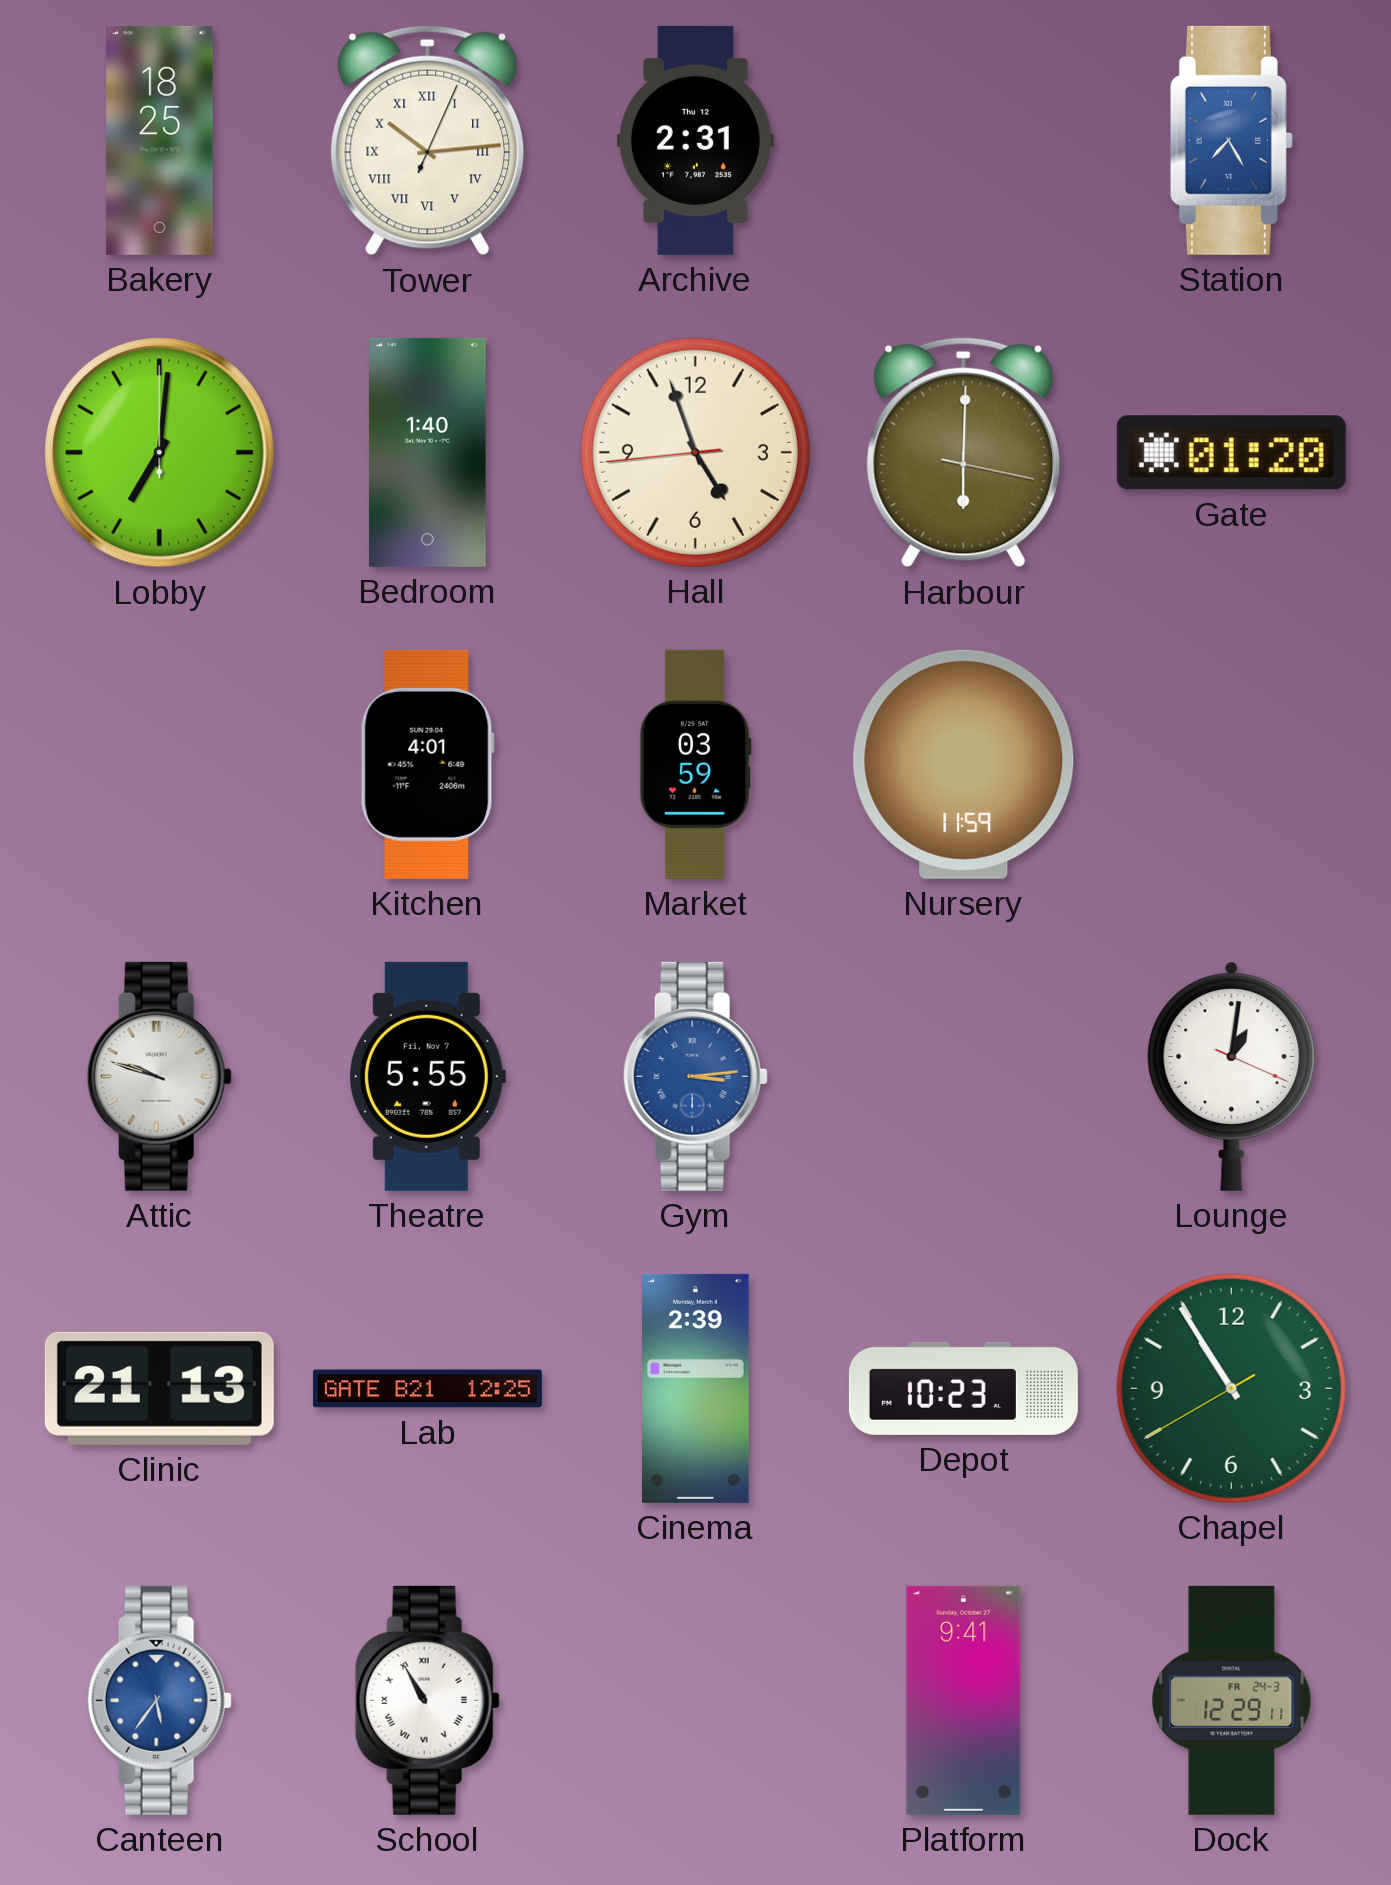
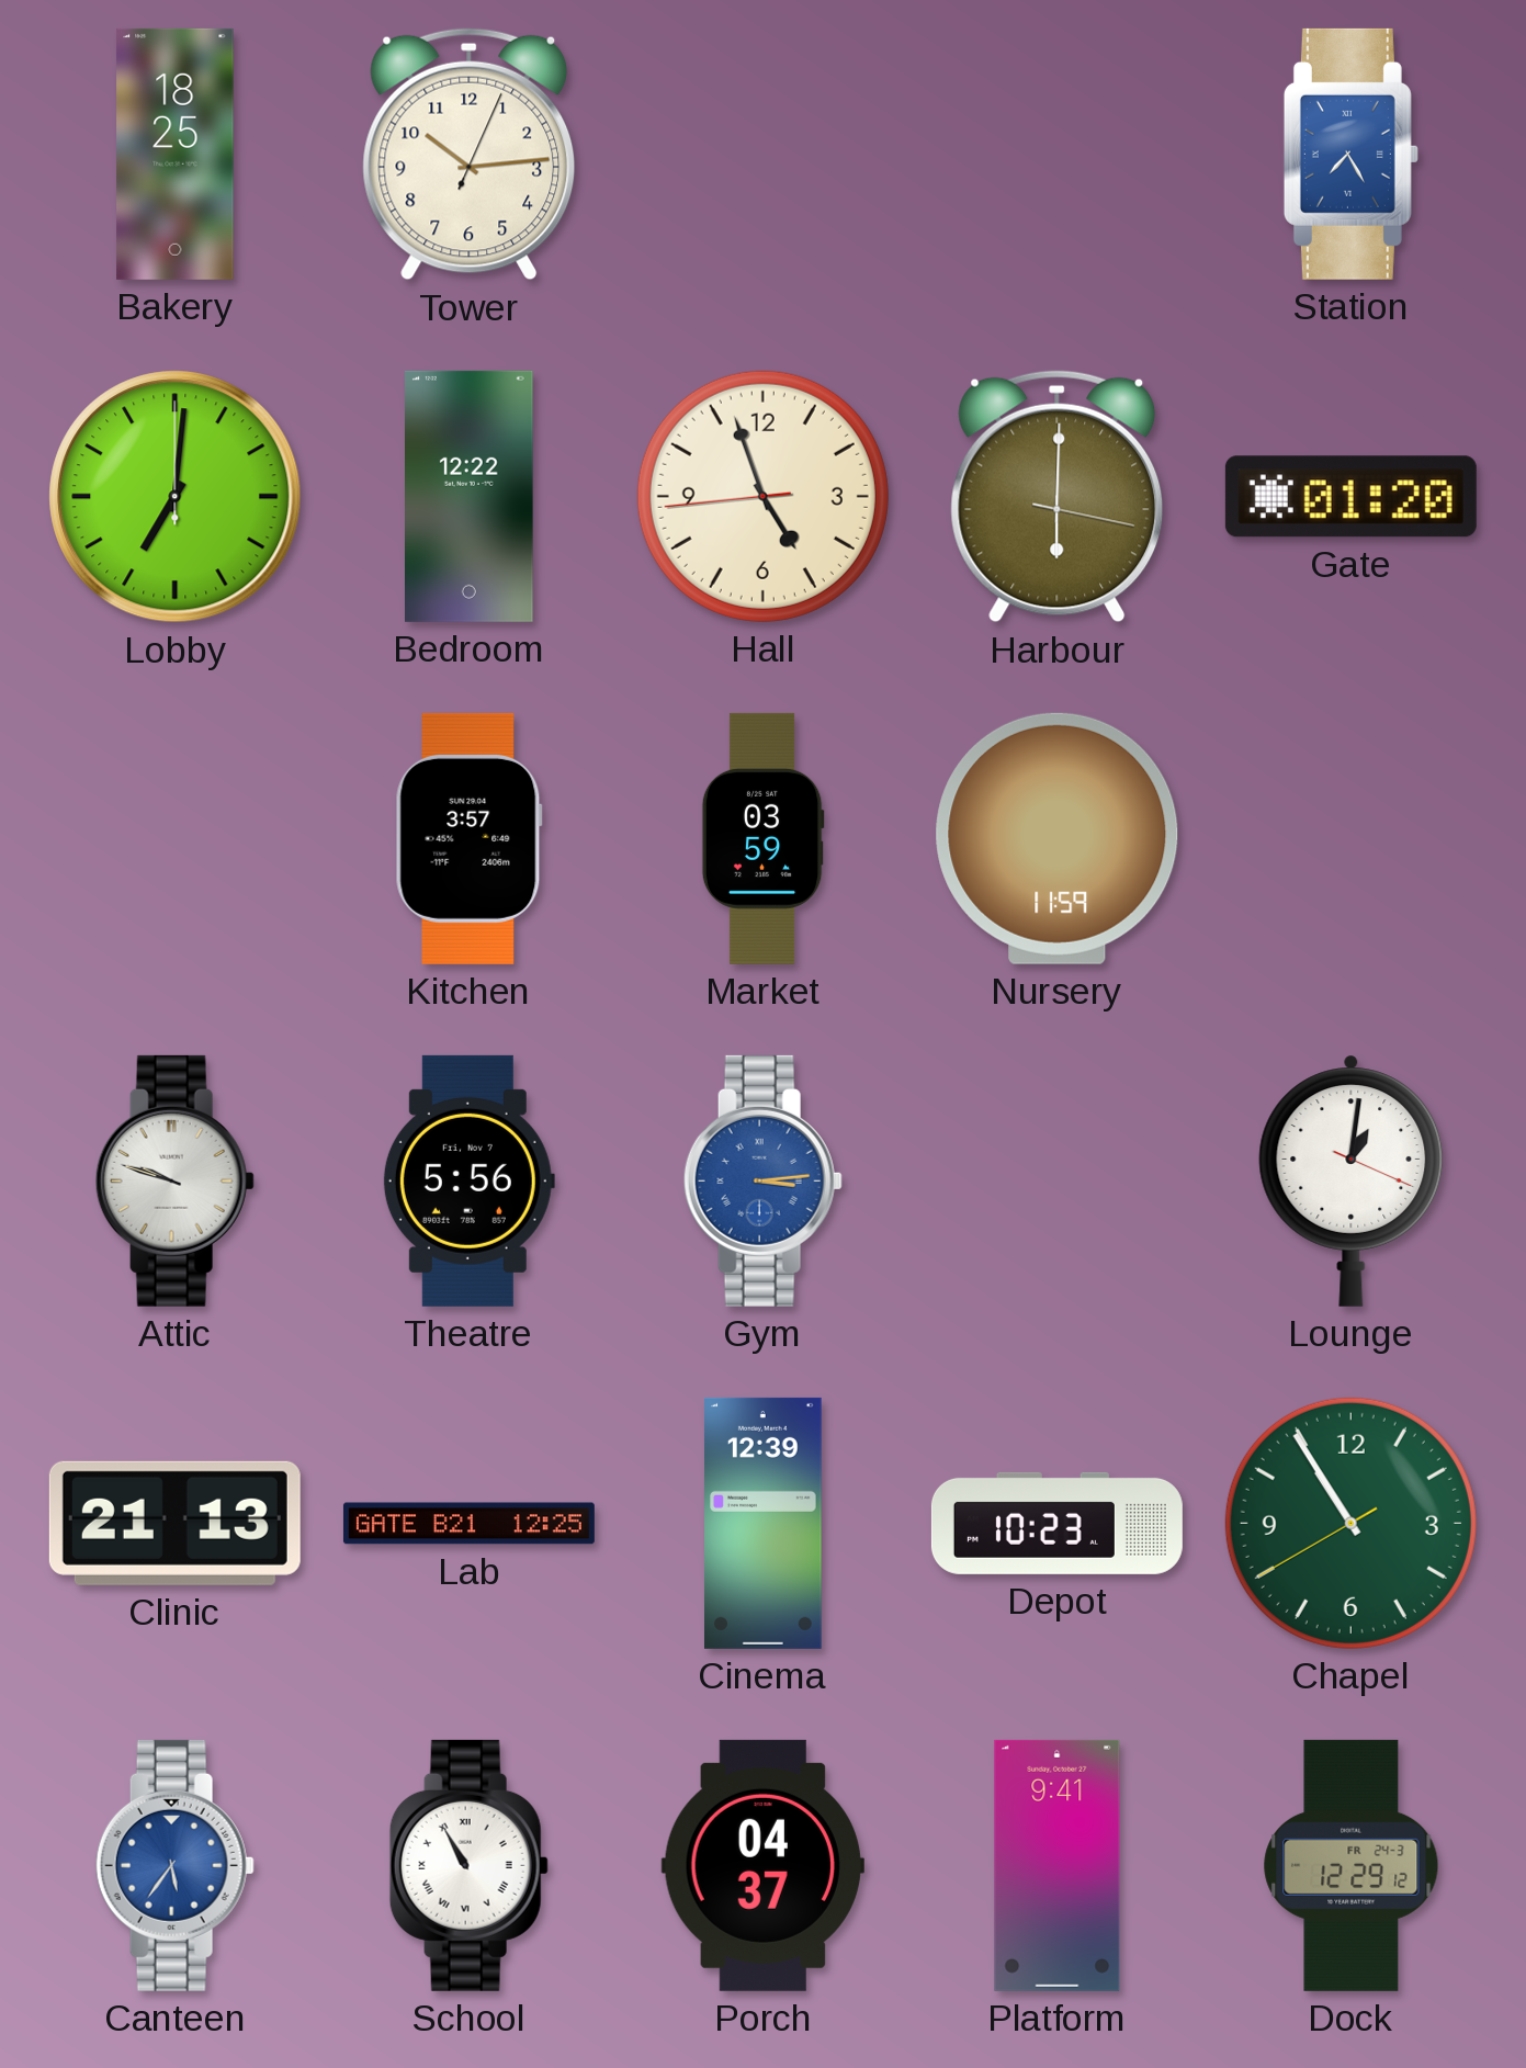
Tower numerals: Roman -> Arabic (470, 155)
Archive: 2:31 -> none (695, 140)
Bedroom: 1:40 -> 12:22 (470, 496)
Kitchen: 4:01 -> 3:57 (468, 838)
Theatre: 5:55 -> 5:56 (468, 1180)
Cinema: 2:39 -> 12:39 (764, 1523)
Porch: none -> 04:37 (762, 1865)
Dock: 12:29:11 -> 12:29:12 (1352, 1865)
